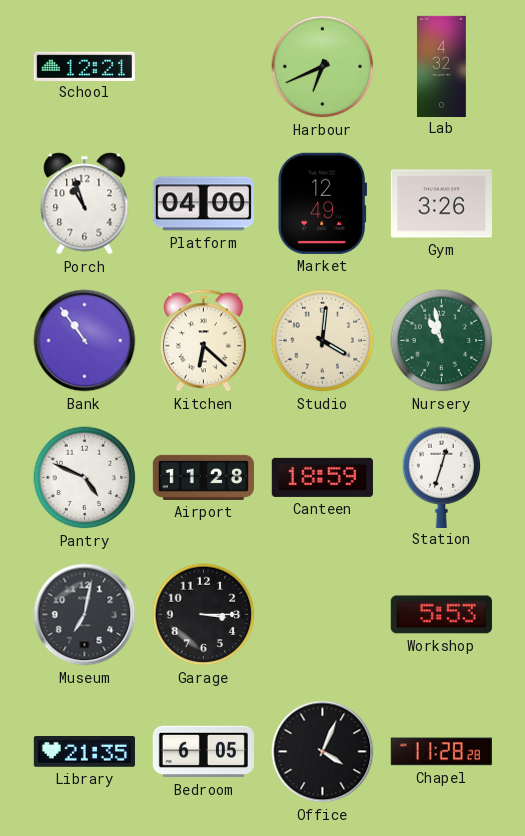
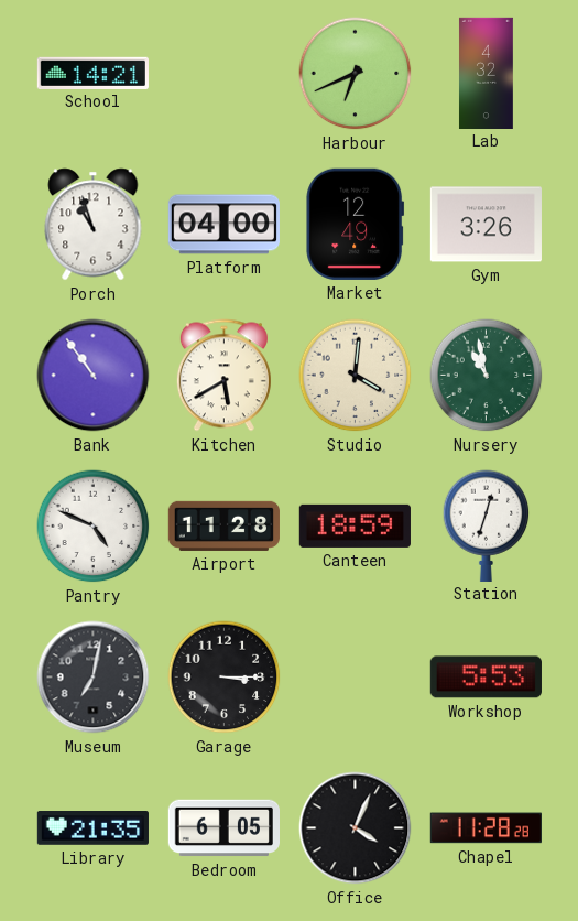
School: 12:21 -> 14:21 (92, 73)
Kitchen: 6:22 -> 5:40 (223, 376)
